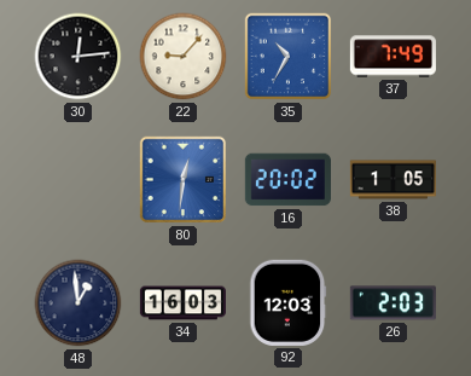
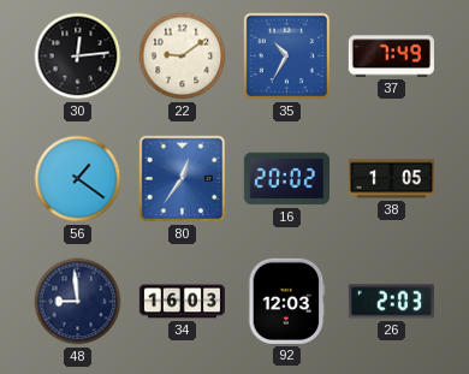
22: 9:07 -> 9:09 (183, 57)
56: none -> 1:21 (78, 179)
80: 12:31 -> 12:36 (183, 179)
48: 12:59 -> 8:59 (78, 302)
